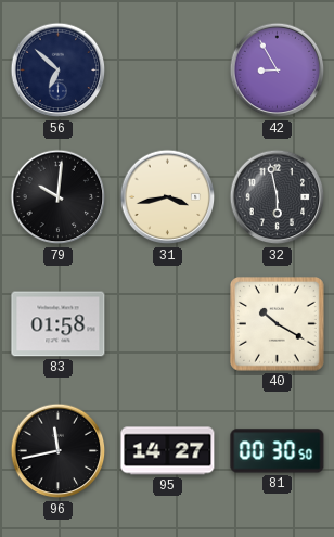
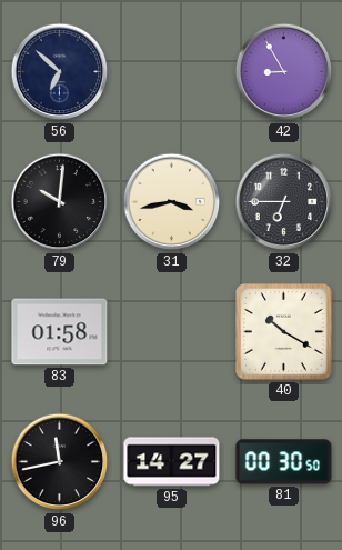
32: 5:58 -> 6:45 (284, 202)
